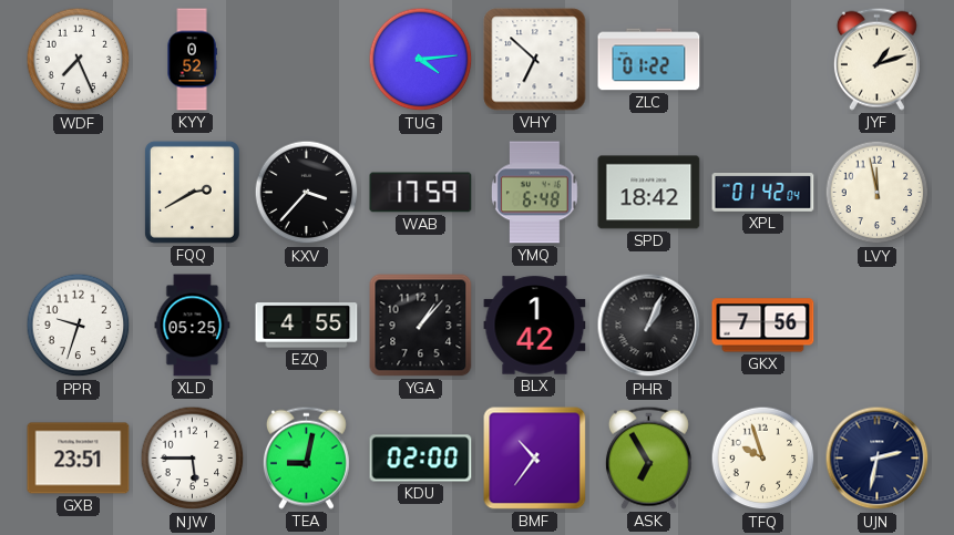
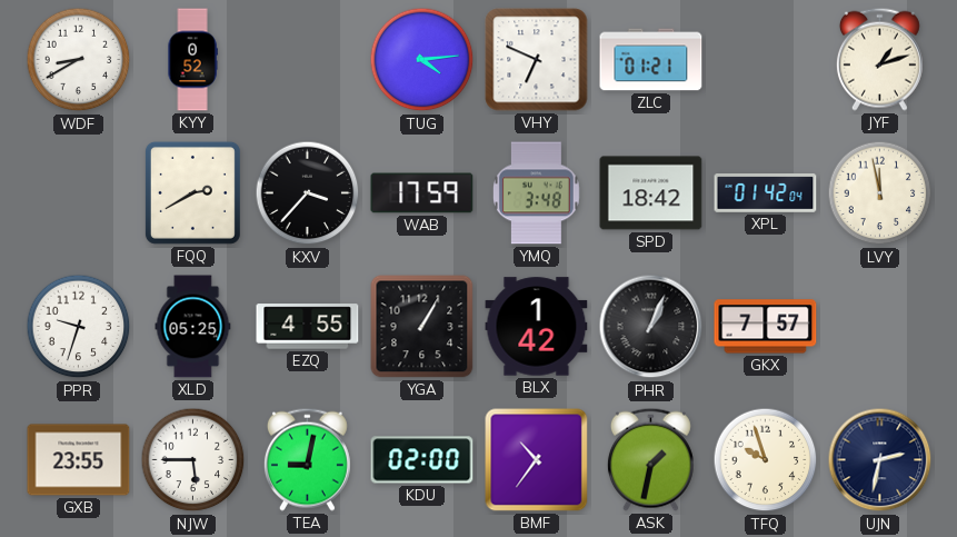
WDF: 7:26 -> 8:40 (79, 60)
VHY: 6:52 -> 6:49 (537, 60)
ZLC: 01:22 -> 01:21 (651, 60)
YMQ: 6:48 -> 3:48 (536, 193)
YGA: 1:07 -> 1:05 (422, 327)
GKX: 7:56 -> 7:57 (766, 327)
GXB: 23:51 -> 23:55 (79, 460)
ASK: 6:55 -> 1:32 (650, 459)
